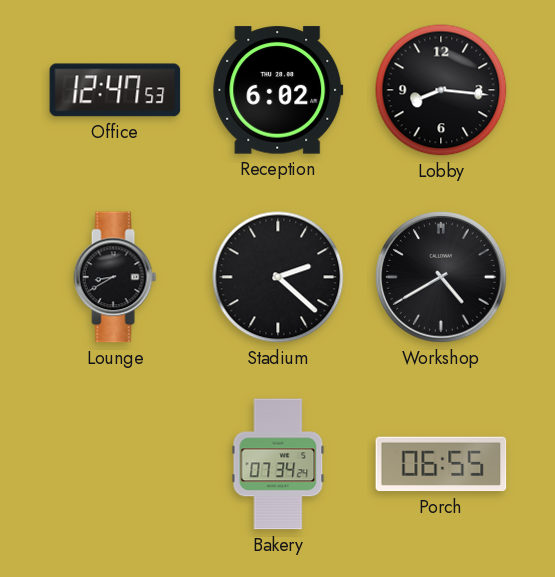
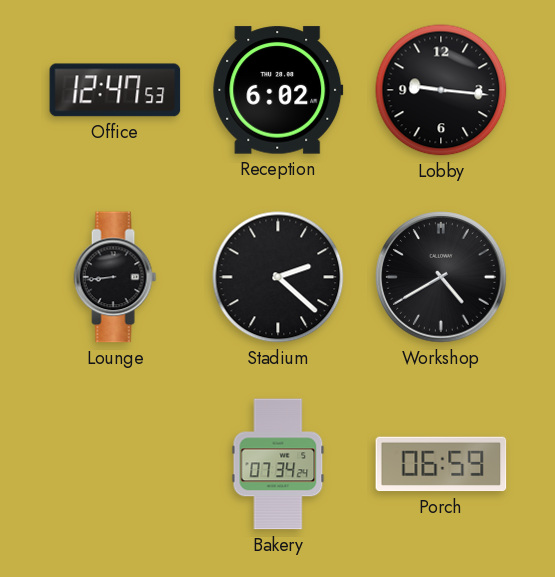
Lobby: 8:16 -> 9:16 (441, 90)
Lounge: 8:40 -> 8:44 (115, 277)
Porch: 06:55 -> 06:59 (441, 464)
